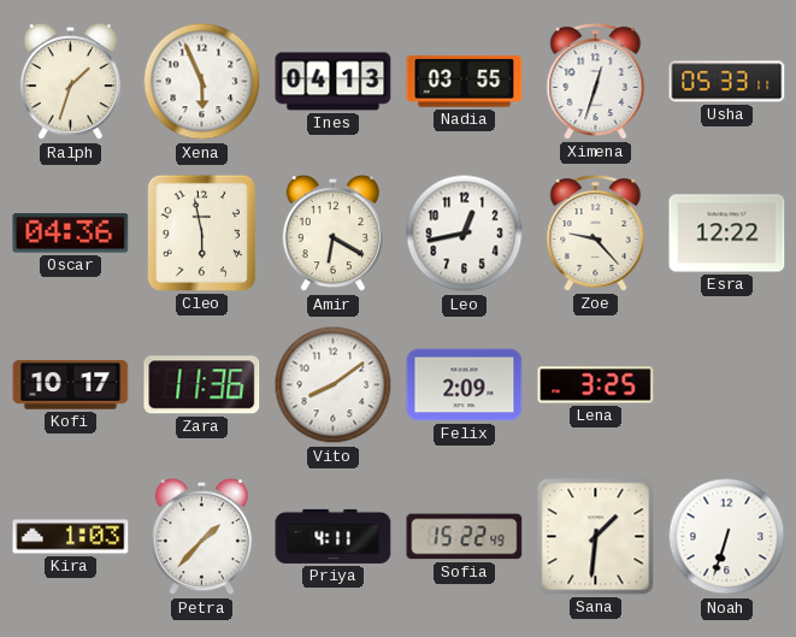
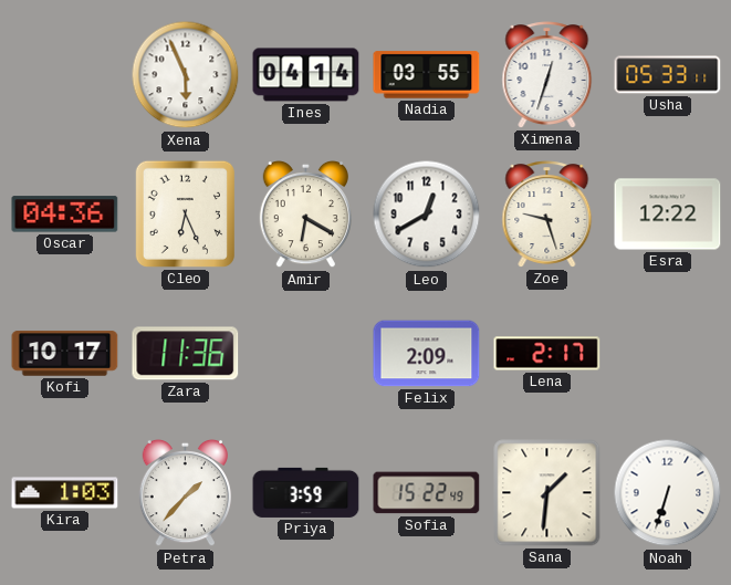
Ralph: 1:33 -> none (70, 82)
Ines: 04:13 -> 04:14 (306, 75)
Cleo: 5:58 -> 6:26 (185, 213)
Leo: 12:43 -> 12:40 (427, 215)
Zoe: 9:23 -> 9:27 (547, 215)
Vito: 8:09 -> none (334, 385)
Lena: 3:25 -> 2:17 (547, 354)
Priya: 4:11 -> 3:59 (306, 492)
